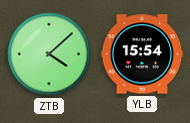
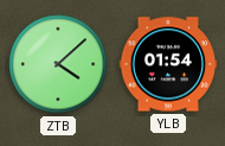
YLB: 15:54 -> 01:54 (168, 64)
